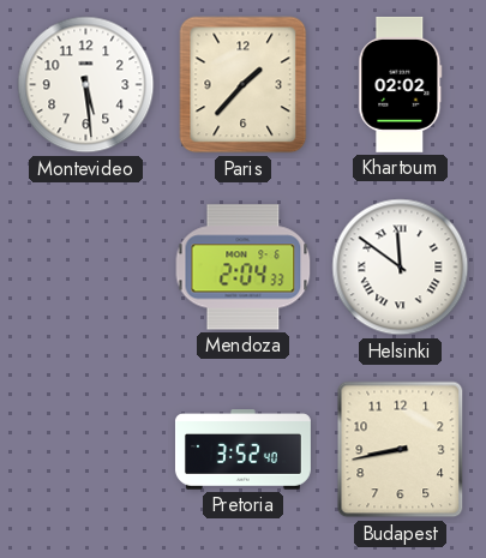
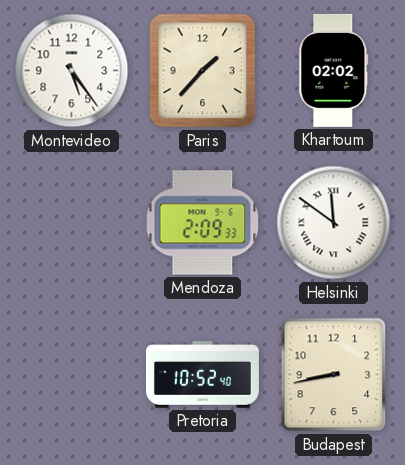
Montevideo: 5:29 -> 5:24 (72, 71)
Mendoza: 2:04 -> 2:09 (203, 223)
Pretoria: 3:52 -> 10:52 (202, 375)
